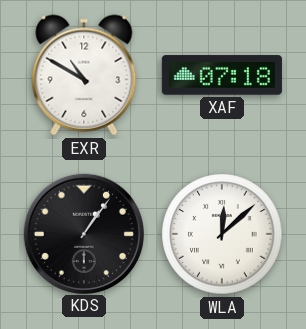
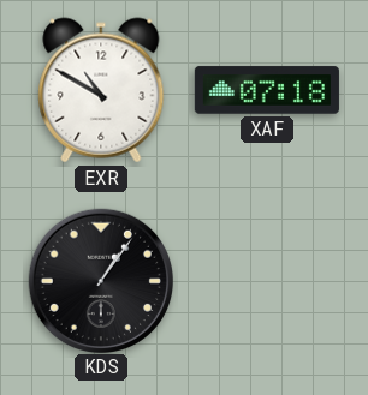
WLA: 12:08 -> none (222, 234)
